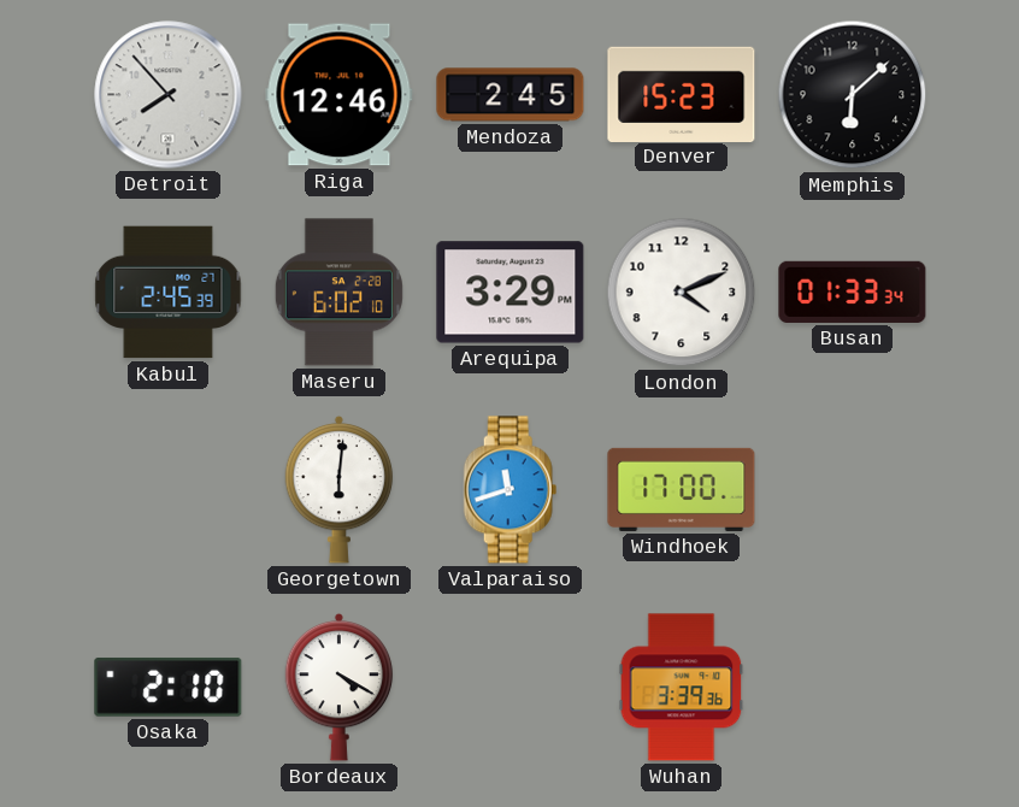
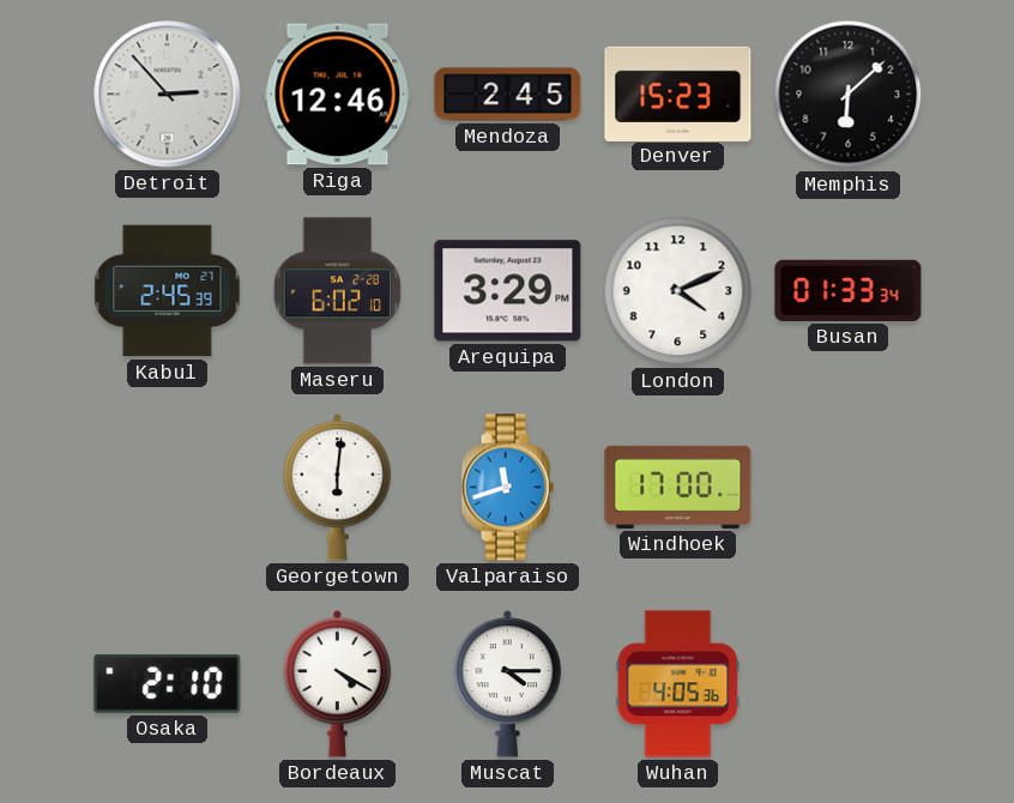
Detroit: 7:53 -> 2:53 (168, 95)
Muscat: none -> 4:15 (508, 683)
Wuhan: 3:39 -> 4:05 (678, 684)
